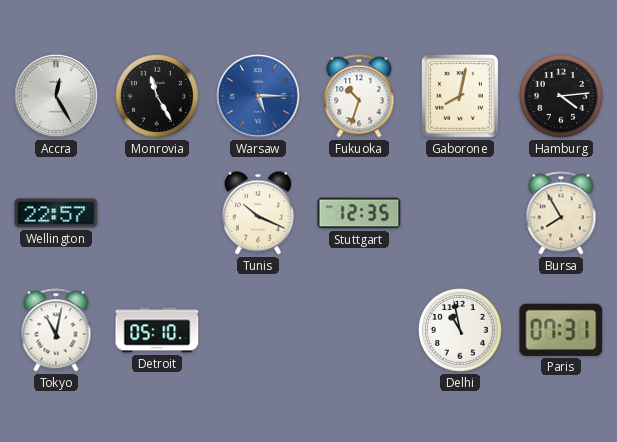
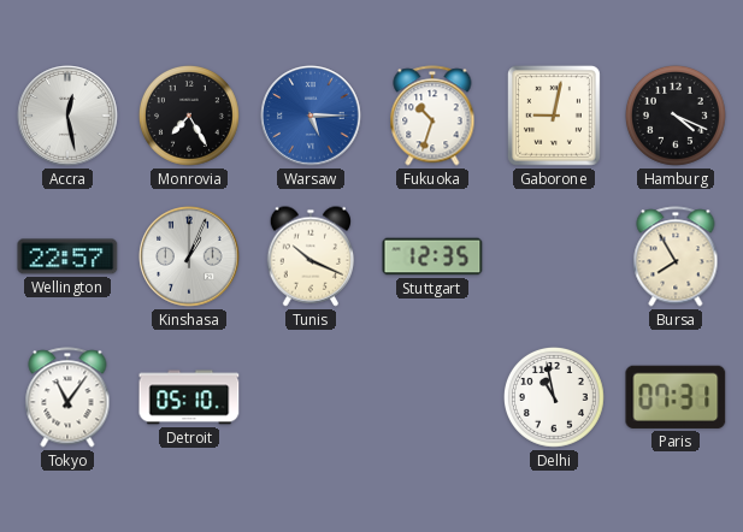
Accra: 12:25 -> 12:28 (67, 116)
Monrovia: 11:25 -> 7:25 (189, 116)
Gaborone: 8:02 -> 9:02 (554, 116)
Hamburg: 4:14 -> 4:19 (676, 116)
Kinshasa: none -> 1:04 (189, 256)
Tokyo: 11:02 -> 11:06 (67, 397)
